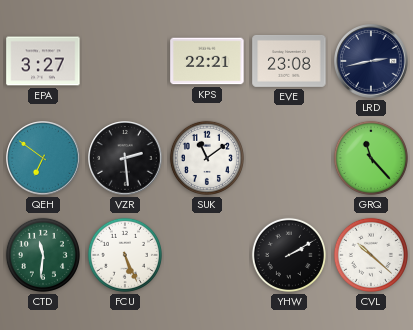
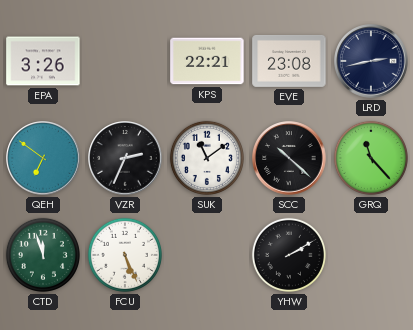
EPA: 3:27 -> 3:26 (43, 61)
VZR: 2:29 -> 2:34 (125, 158)
SCC: none -> 10:22 (289, 158)
CTD: 11:31 -> 11:57 (43, 255)
CVL: 10:22 -> none (371, 255)
